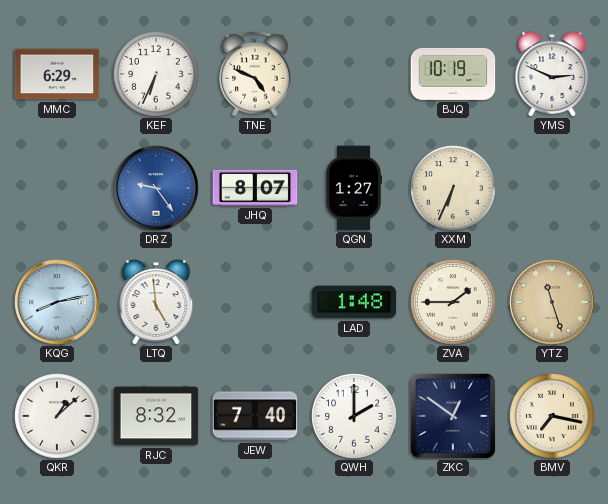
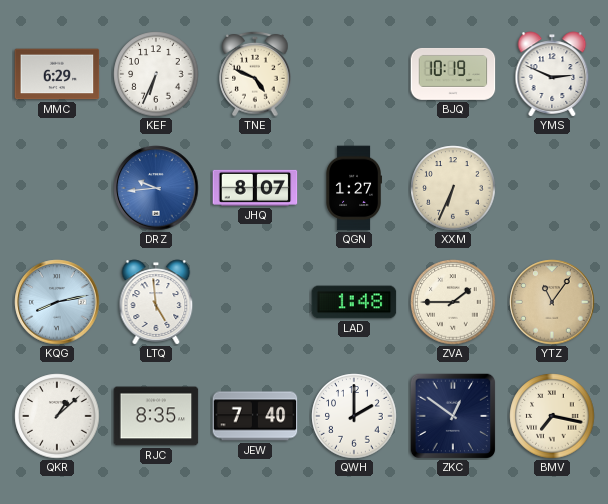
DRZ: 9:24 -> 9:44 (156, 188)
YTZ: 11:27 -> 11:06 (552, 302)
RJC: 8:32 -> 8:35 (156, 416)
